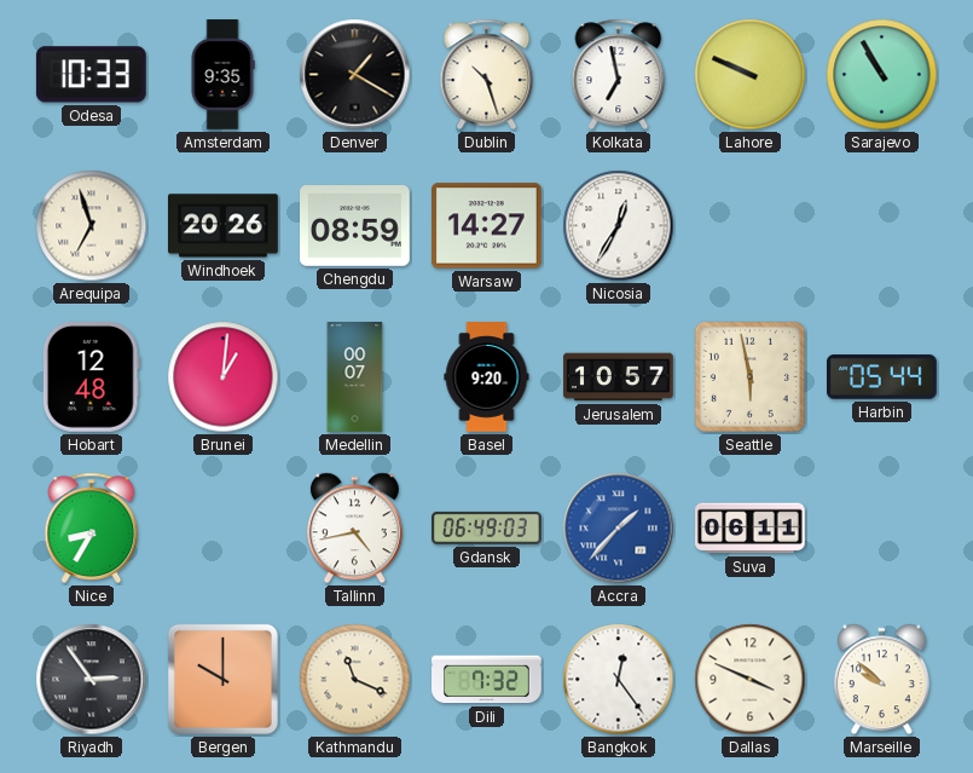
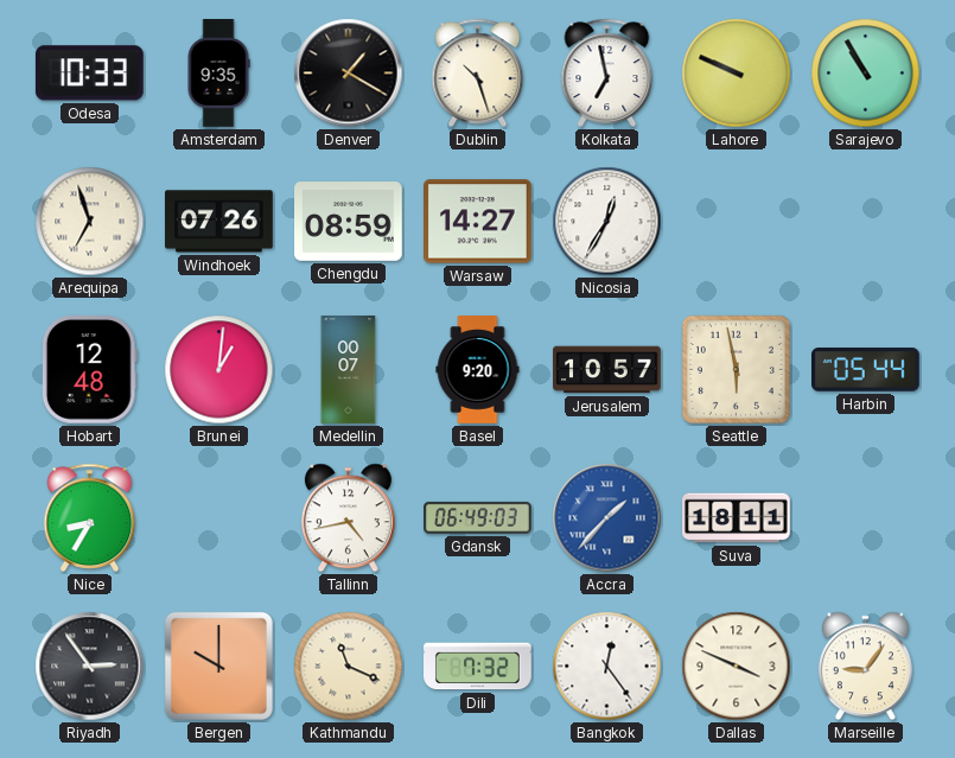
Windhoek: 20:26 -> 07:26 (219, 222)
Suva: 06:11 -> 18:11 (737, 518)
Marseille: 9:52 -> 9:06 (865, 667)
